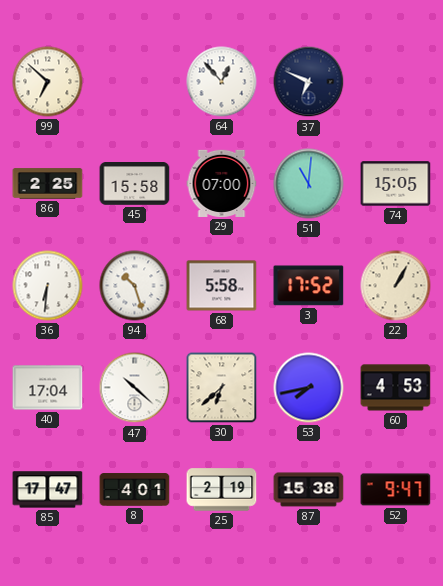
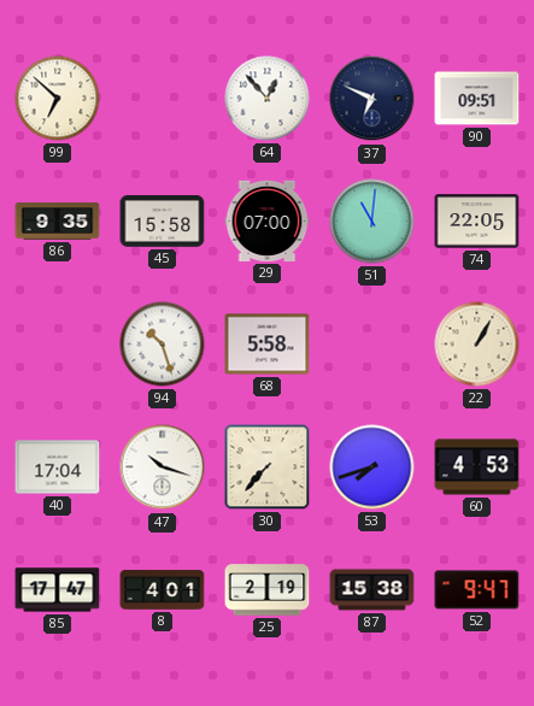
90: none -> 09:51 (477, 99)
86: 2:25 -> 9:35 (58, 222)
74: 15:05 -> 22:05 (477, 222)
36: 6:31 -> none (48, 286)
3: 17:52 -> none (309, 286)
47: 10:22 -> 10:18 (163, 467)
30: 6:38 -> 7:37 (268, 467)
53: 7:43 -> 7:42 (372, 467)
